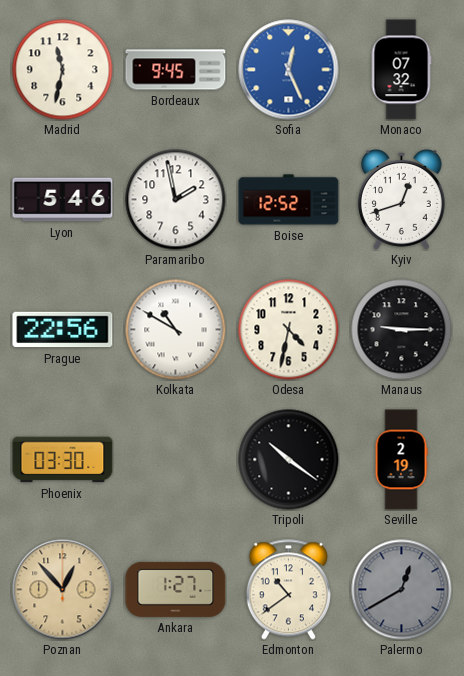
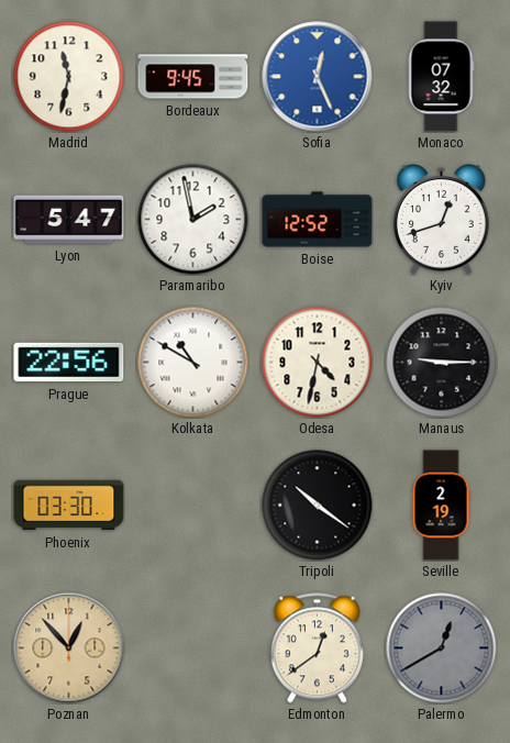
Lyon: 5:46 -> 5:47 (69, 220)
Ankara: 1:27 -> none (176, 589)
Edmonton: 10:39 -> 12:39 (317, 648)
